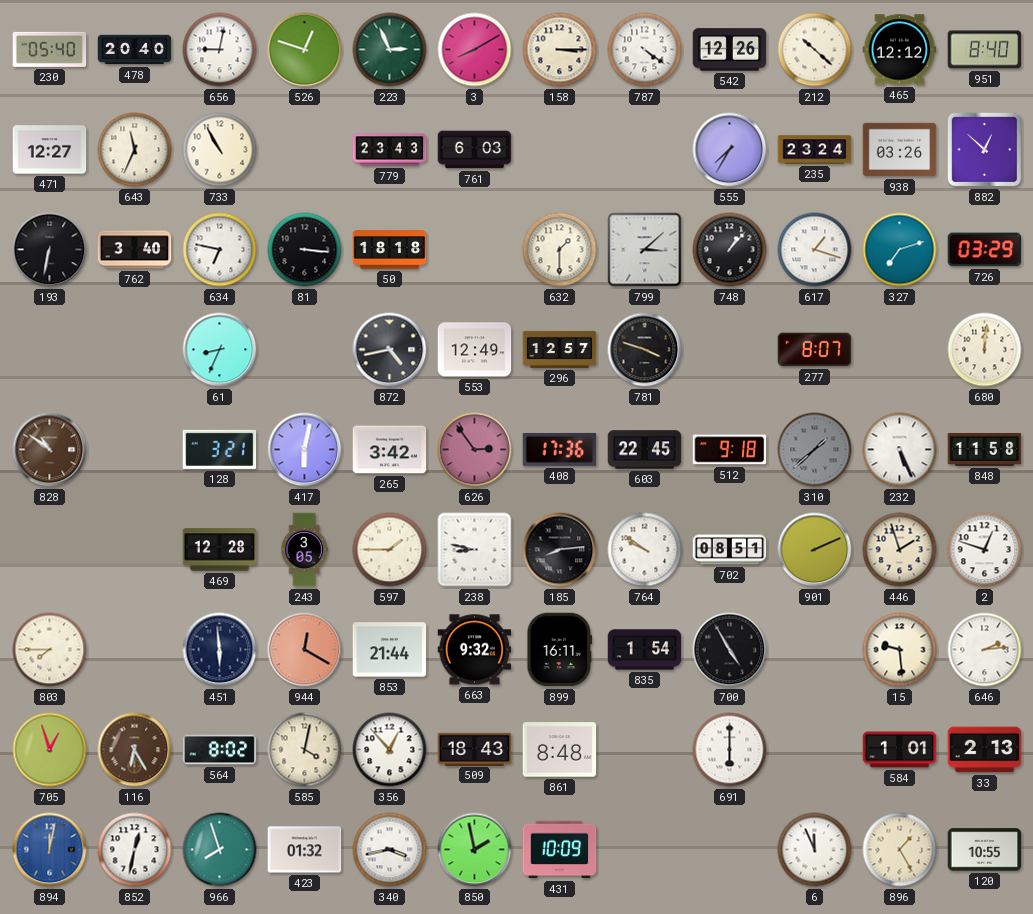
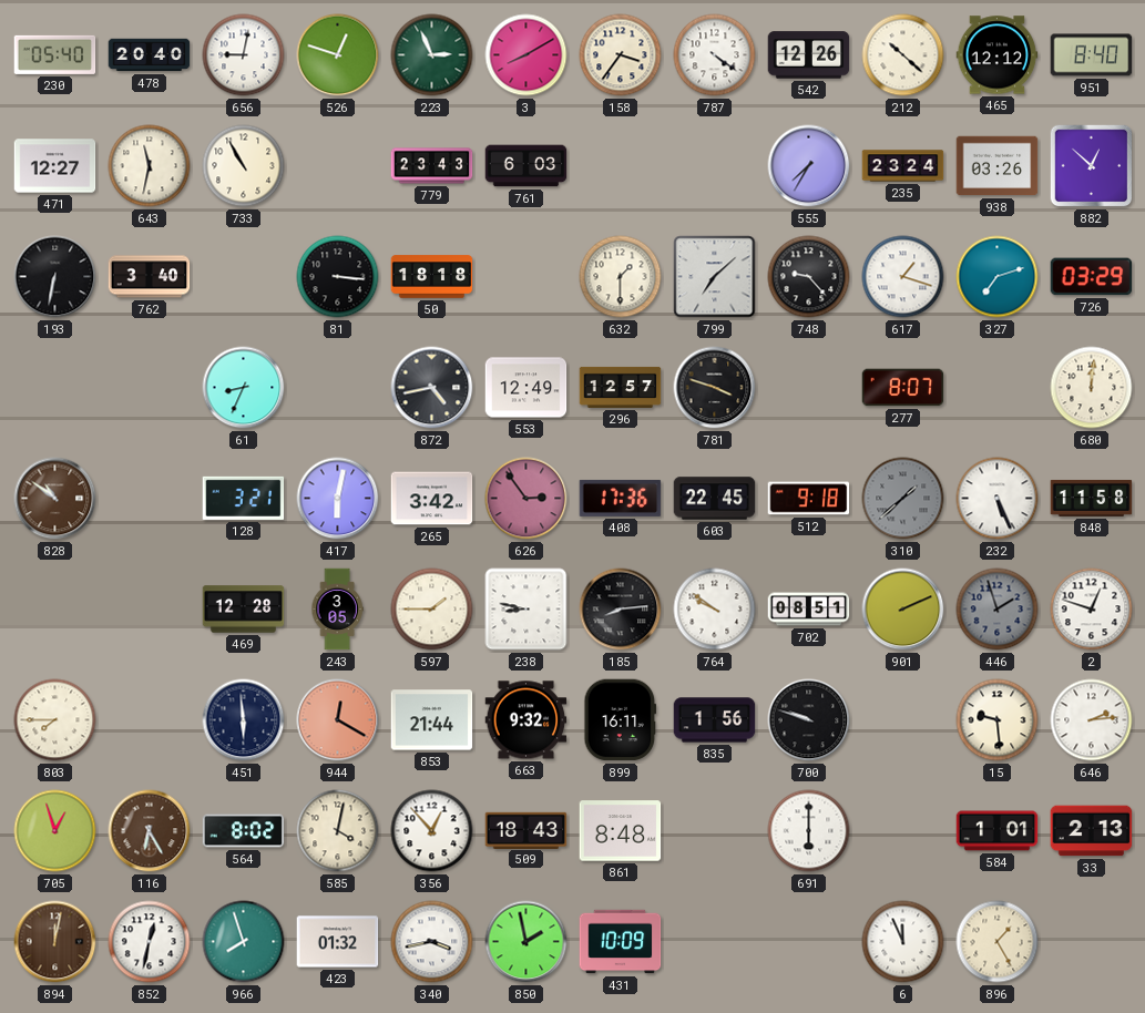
158: 3:15 -> 3:36 (621, 55)
643: 11:34 -> 11:32 (150, 166)
634: 6:47 -> none (220, 250)
799: 3:08 -> 7:08 (715, 277)
748: 1:07 -> 9:23 (809, 277)
446 dial: cream -> grey (998, 610)
835: 1:54 -> 1:56 (715, 720)
700: 4:55 -> 9:48 (809, 720)
894 dial: blue -> brown (55, 942)
120: 10:55 -> none (985, 850)
